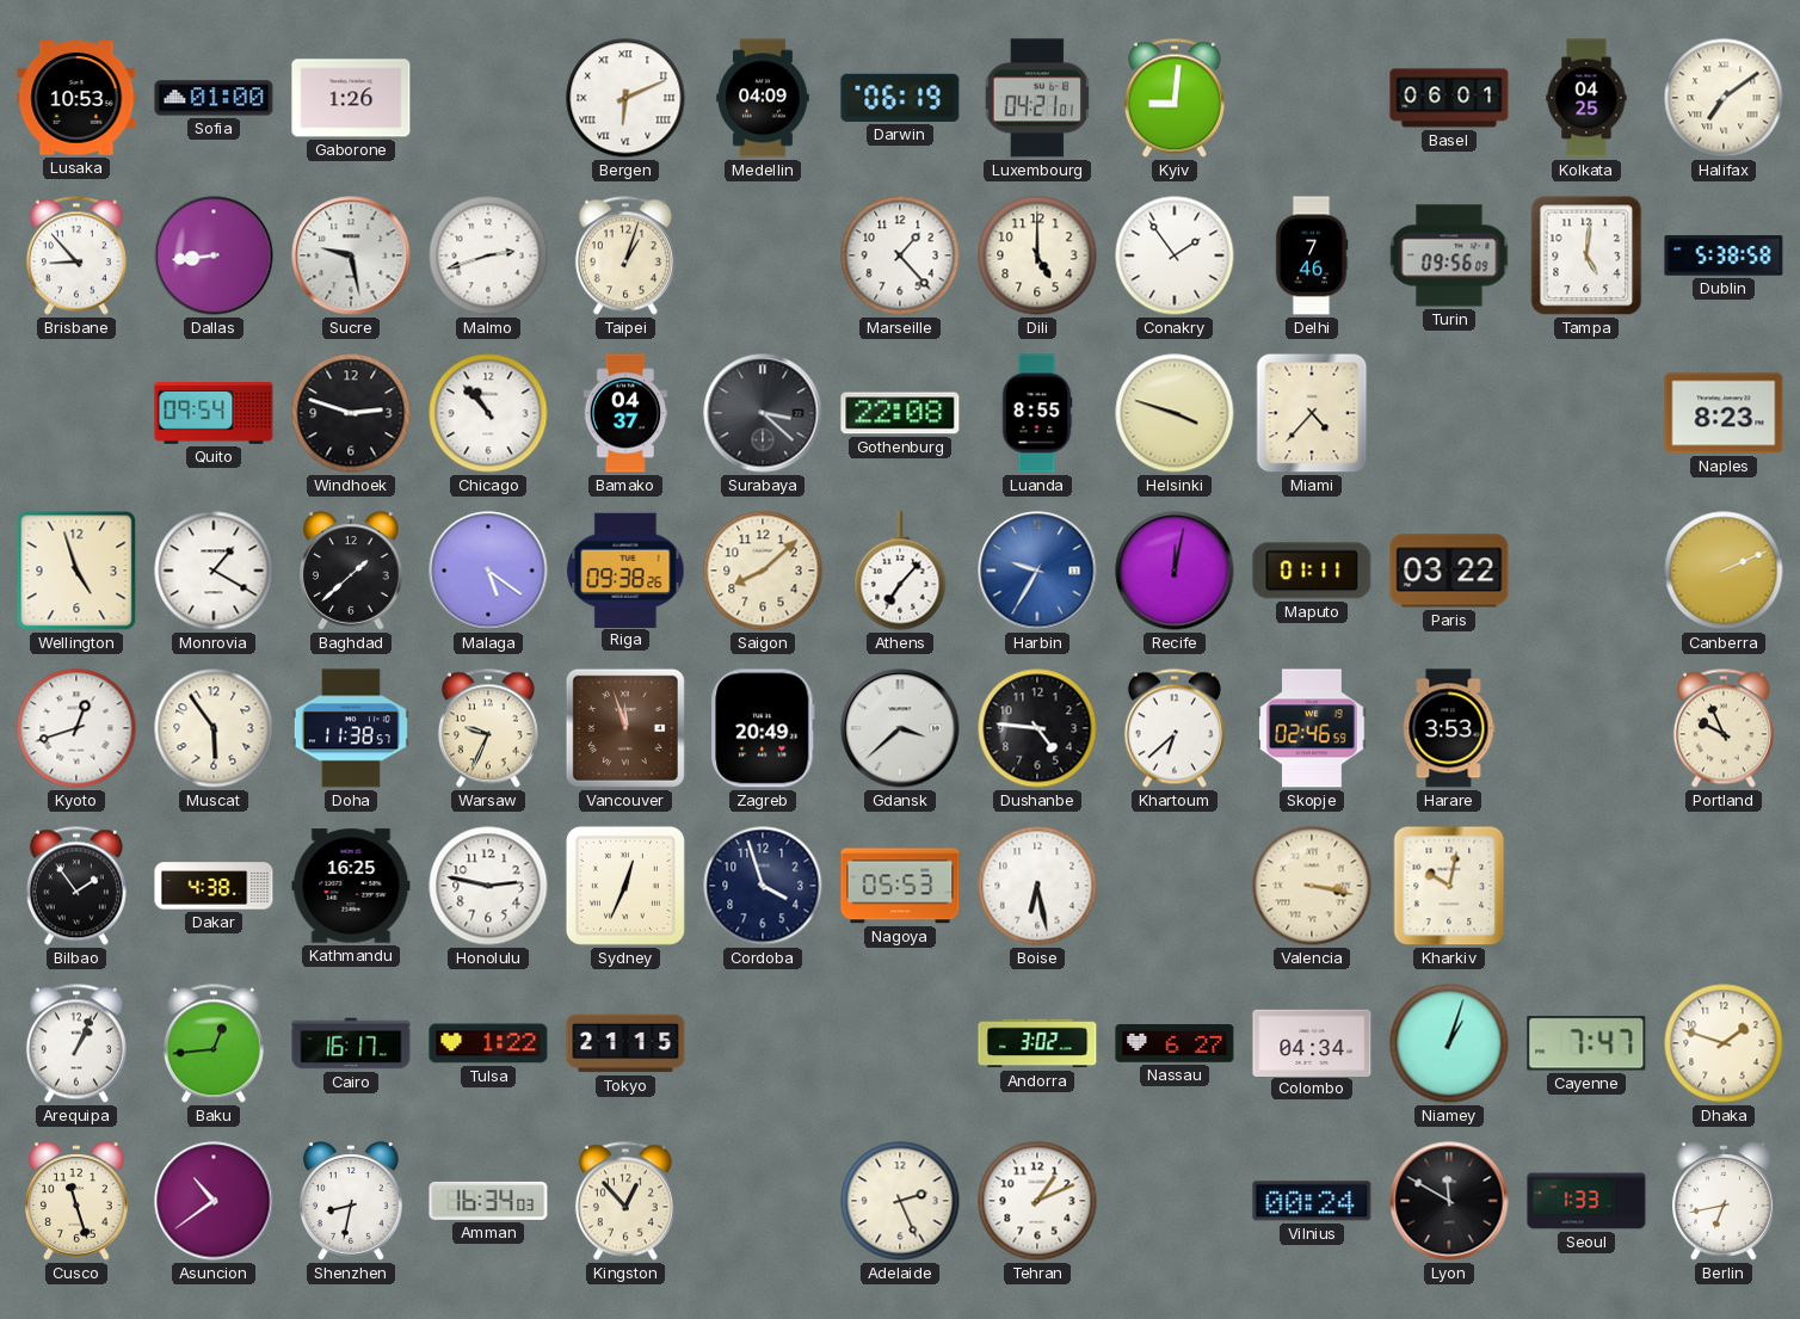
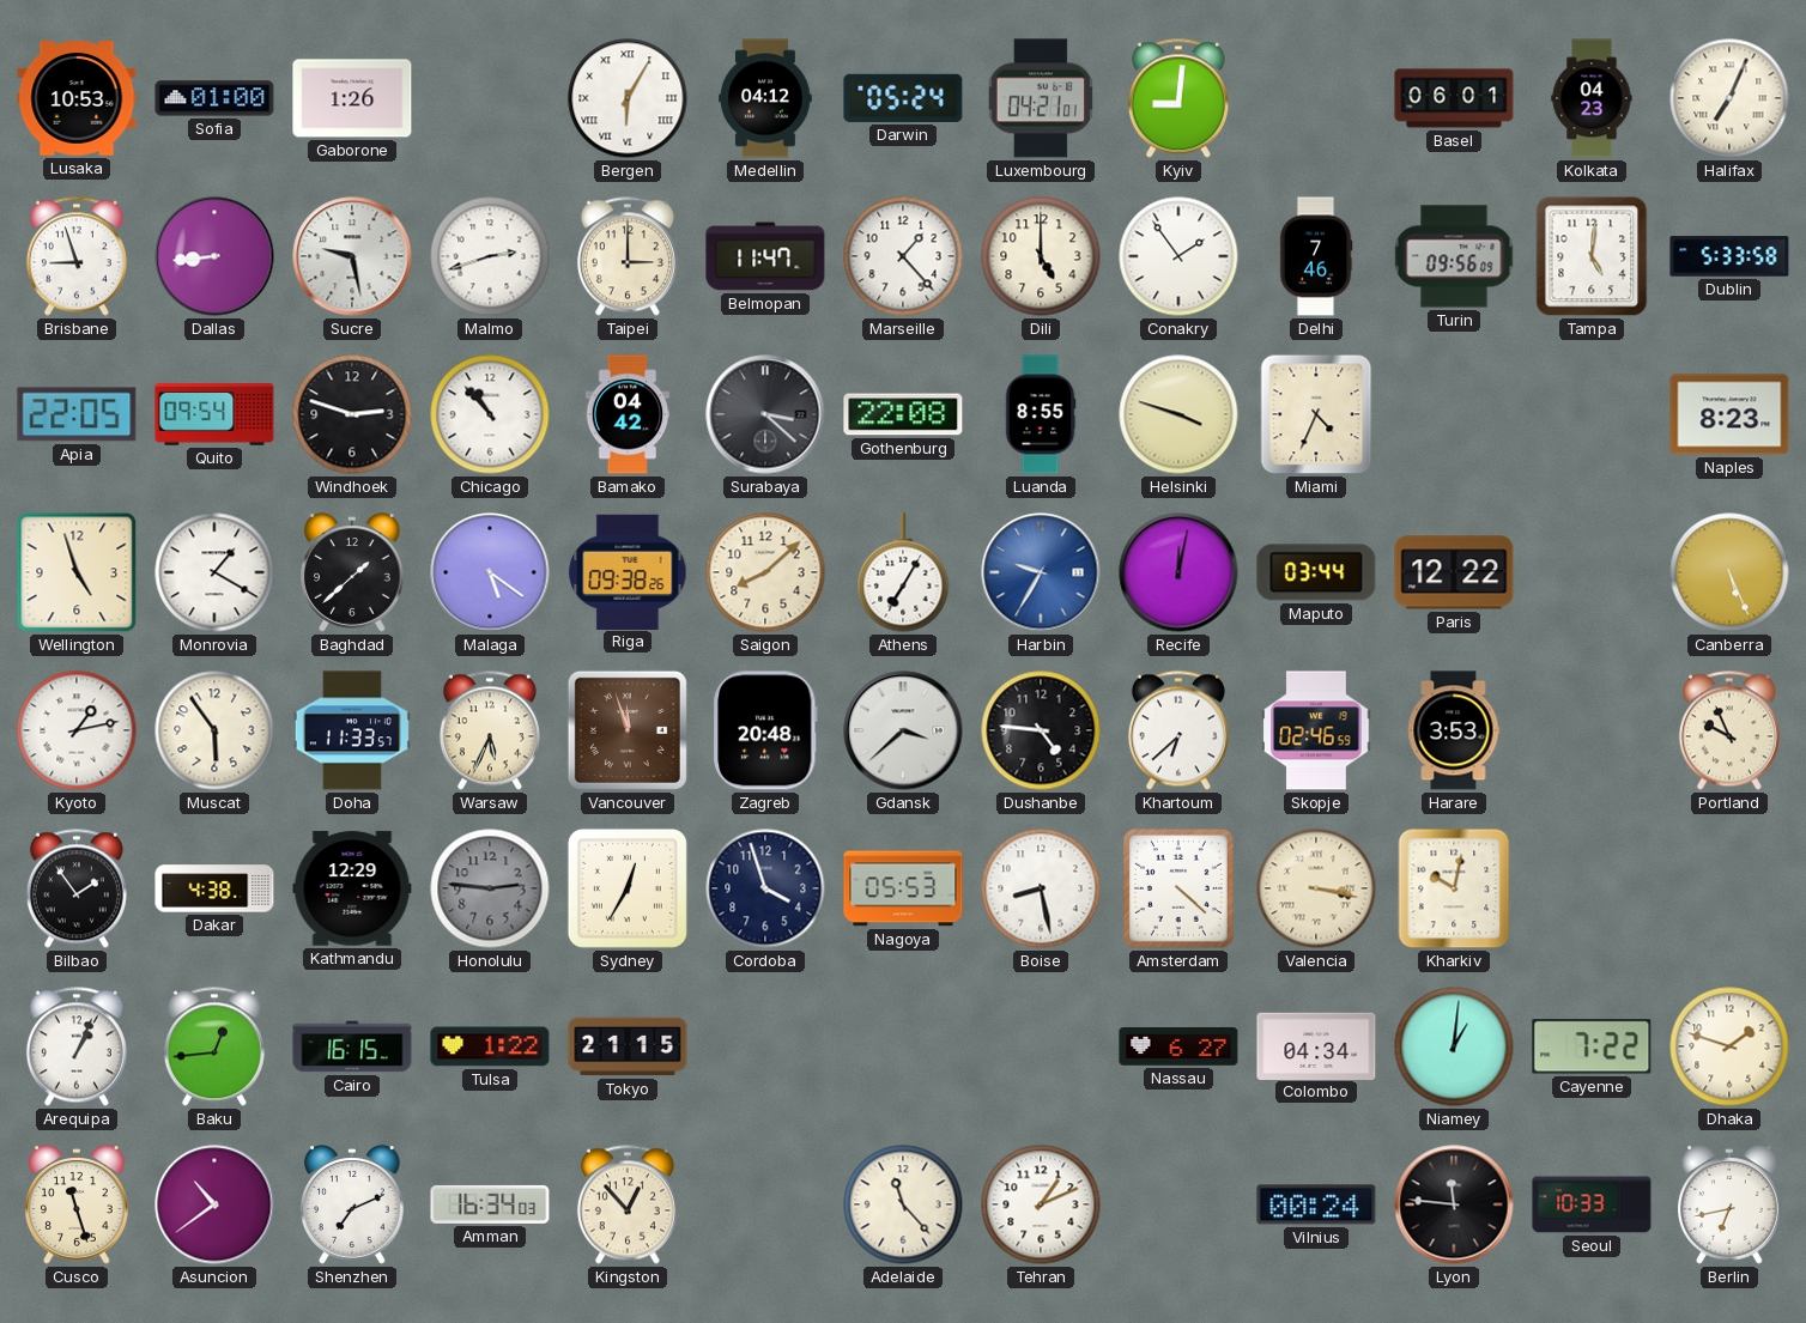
Bergen: 6:11 -> 6:05 (628, 98)
Medellin: 04:09 -> 04:12 (765, 98)
Darwin: 06:19 -> 05:24 (903, 98)
Kolkata: 04:25 -> 04:23 (1592, 98)
Halifax: 7:09 -> 7:04 (1729, 98)
Brisbane: 8:53 -> 8:57 (77, 256)
Taipei: 1:03 -> 3:00 (628, 256)
Belmopan: none -> 11:47 (765, 256)
Dublin: 5:38 -> 5:33 (1729, 256)
Apia: none -> 22:05 (77, 414)
Bamako: 04:37 -> 04:42 (628, 414)
Miami: 4:37 -> 4:34 (1316, 414)
Athens: 7:07 -> 7:05 (903, 572)
Maputo: 01:11 -> 03:44 (1316, 572)
Paris: 03:22 -> 12:22 (1454, 572)
Canberra: 2:11 -> 5:26 (1729, 572)
Kyoto: 12:42 -> 1:13 (77, 730)
Doha: 11:38 -> 11:33 (352, 730)
Warsaw: 9:34 -> 5:34 (490, 730)
Zagreb: 20:49 -> 20:48 (765, 730)
Kathmandu: 16:25 -> 12:29 (352, 888)
Honolulu: 2:47 -> 2:46 (490, 888)
Honolulu dial: white -> grey (490, 888)
Sydney: 12:34 -> 12:35 (628, 888)
Boise: 6:28 -> 8:28 (1041, 888)
Amsterdam: none -> 4:22 (1178, 888)
Cairo: 16:17 -> 16:15 (352, 1046)
Andorra: 3:02 -> none (1037, 1043)
Niamey: 1:03 -> 1:01 (1454, 1046)
Cayenne: 7:47 -> 7:22 (1592, 1046)
Shenzhen: 8:32 -> 7:11 (353, 1204)
Adelaide: 2:26 -> 11:23 (903, 1204)
Lyon: 11:50 -> 11:46 (1454, 1204)
Seoul: 1:33 -> 10:33 (1592, 1204)
